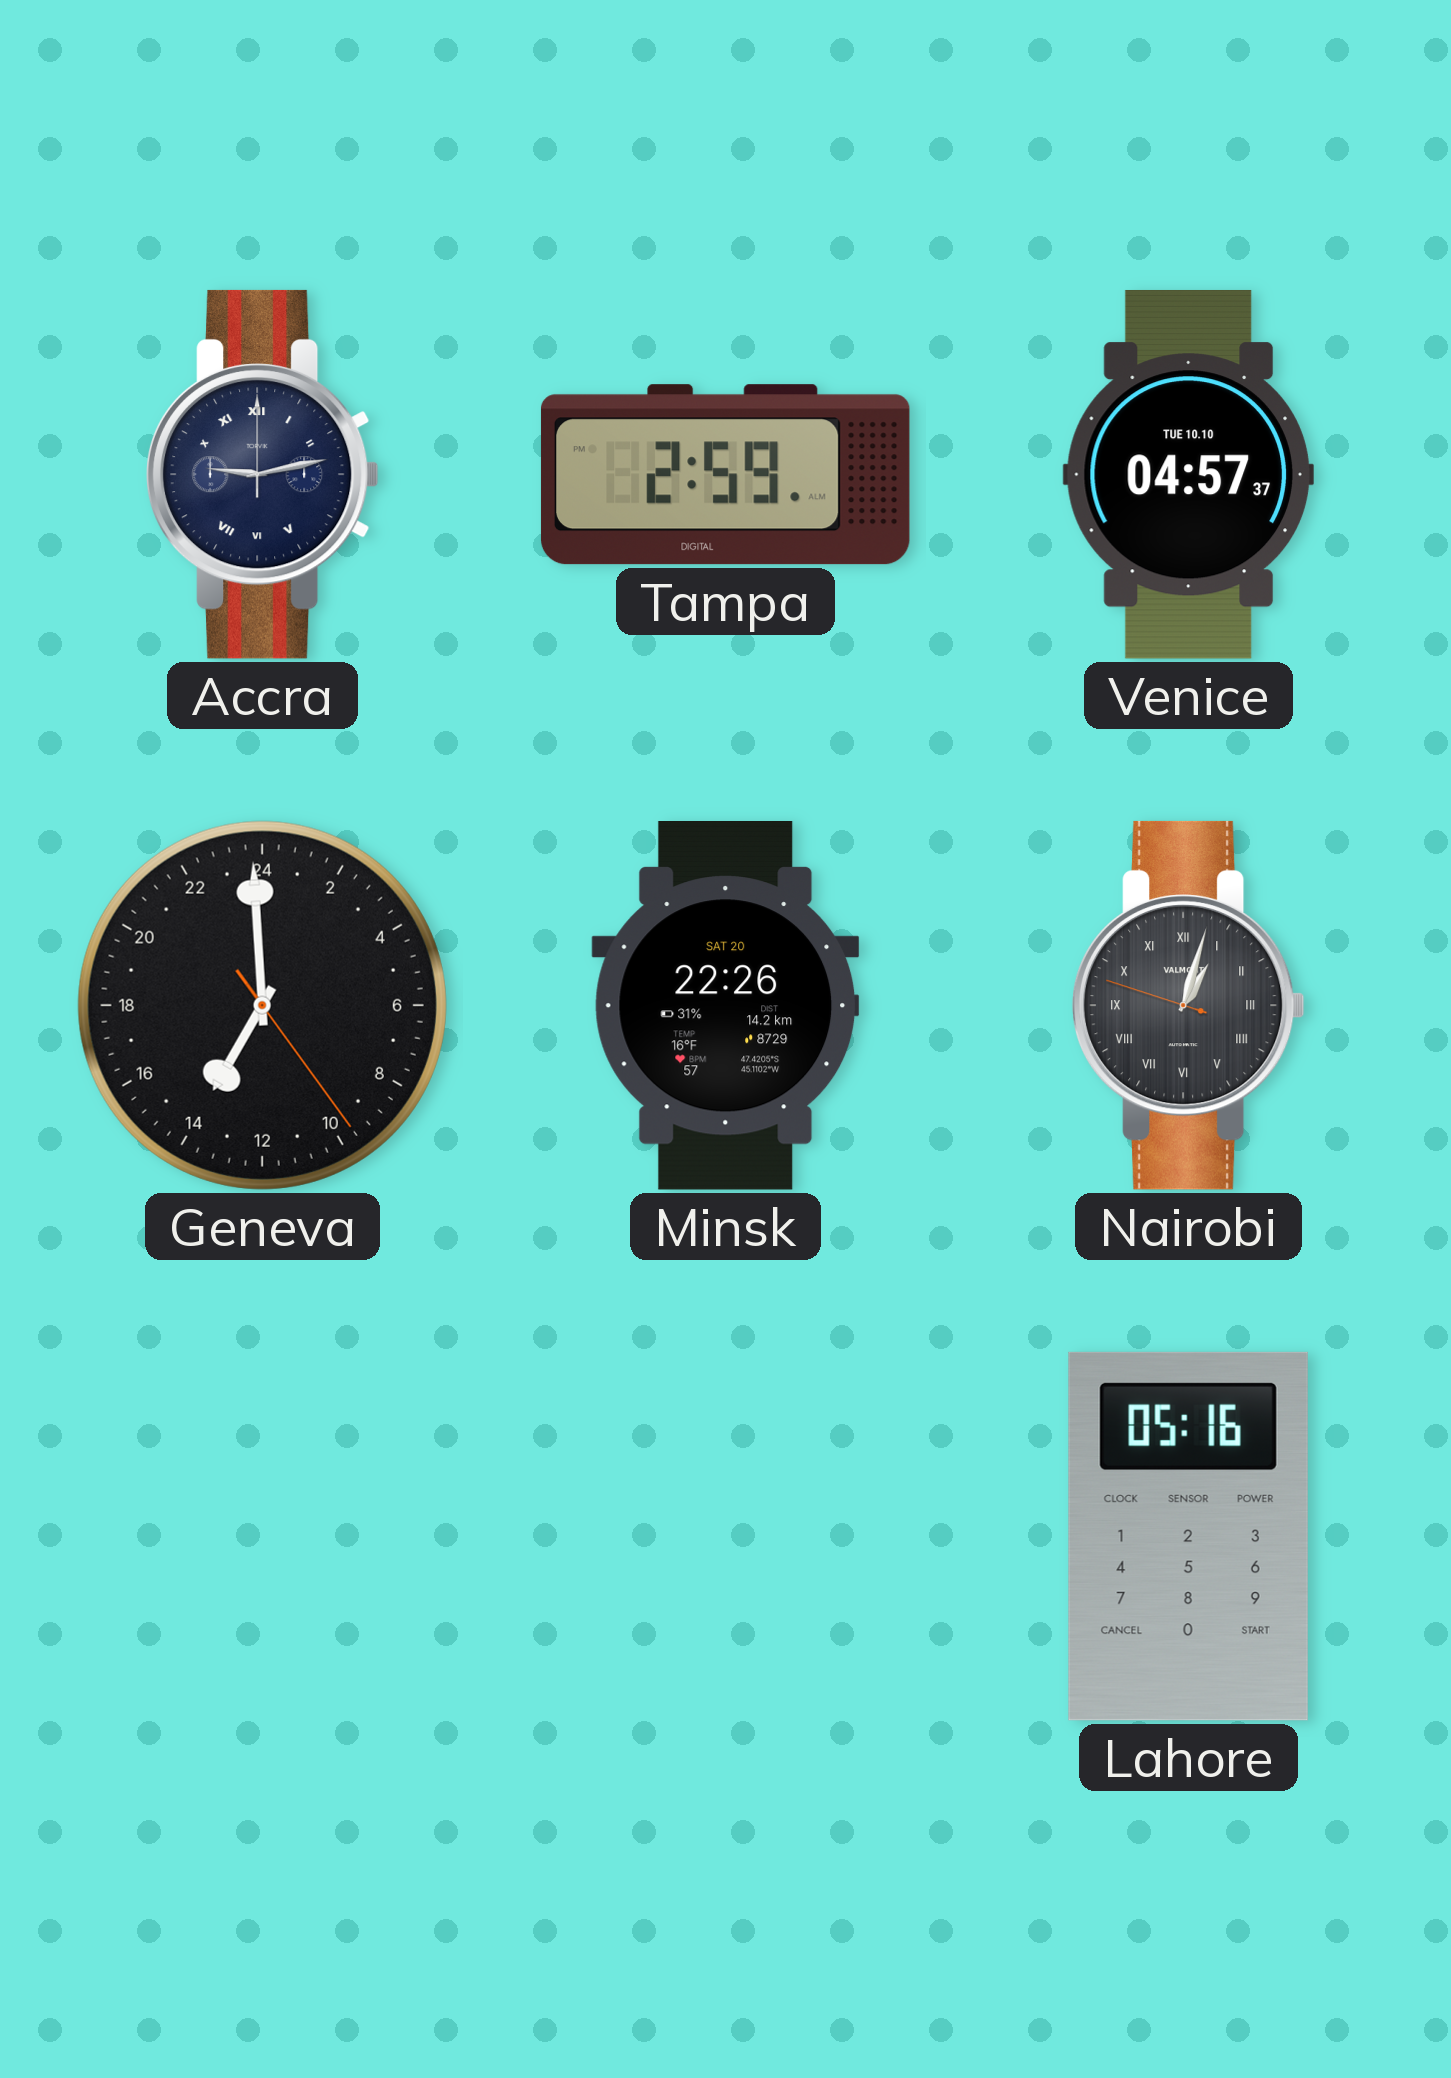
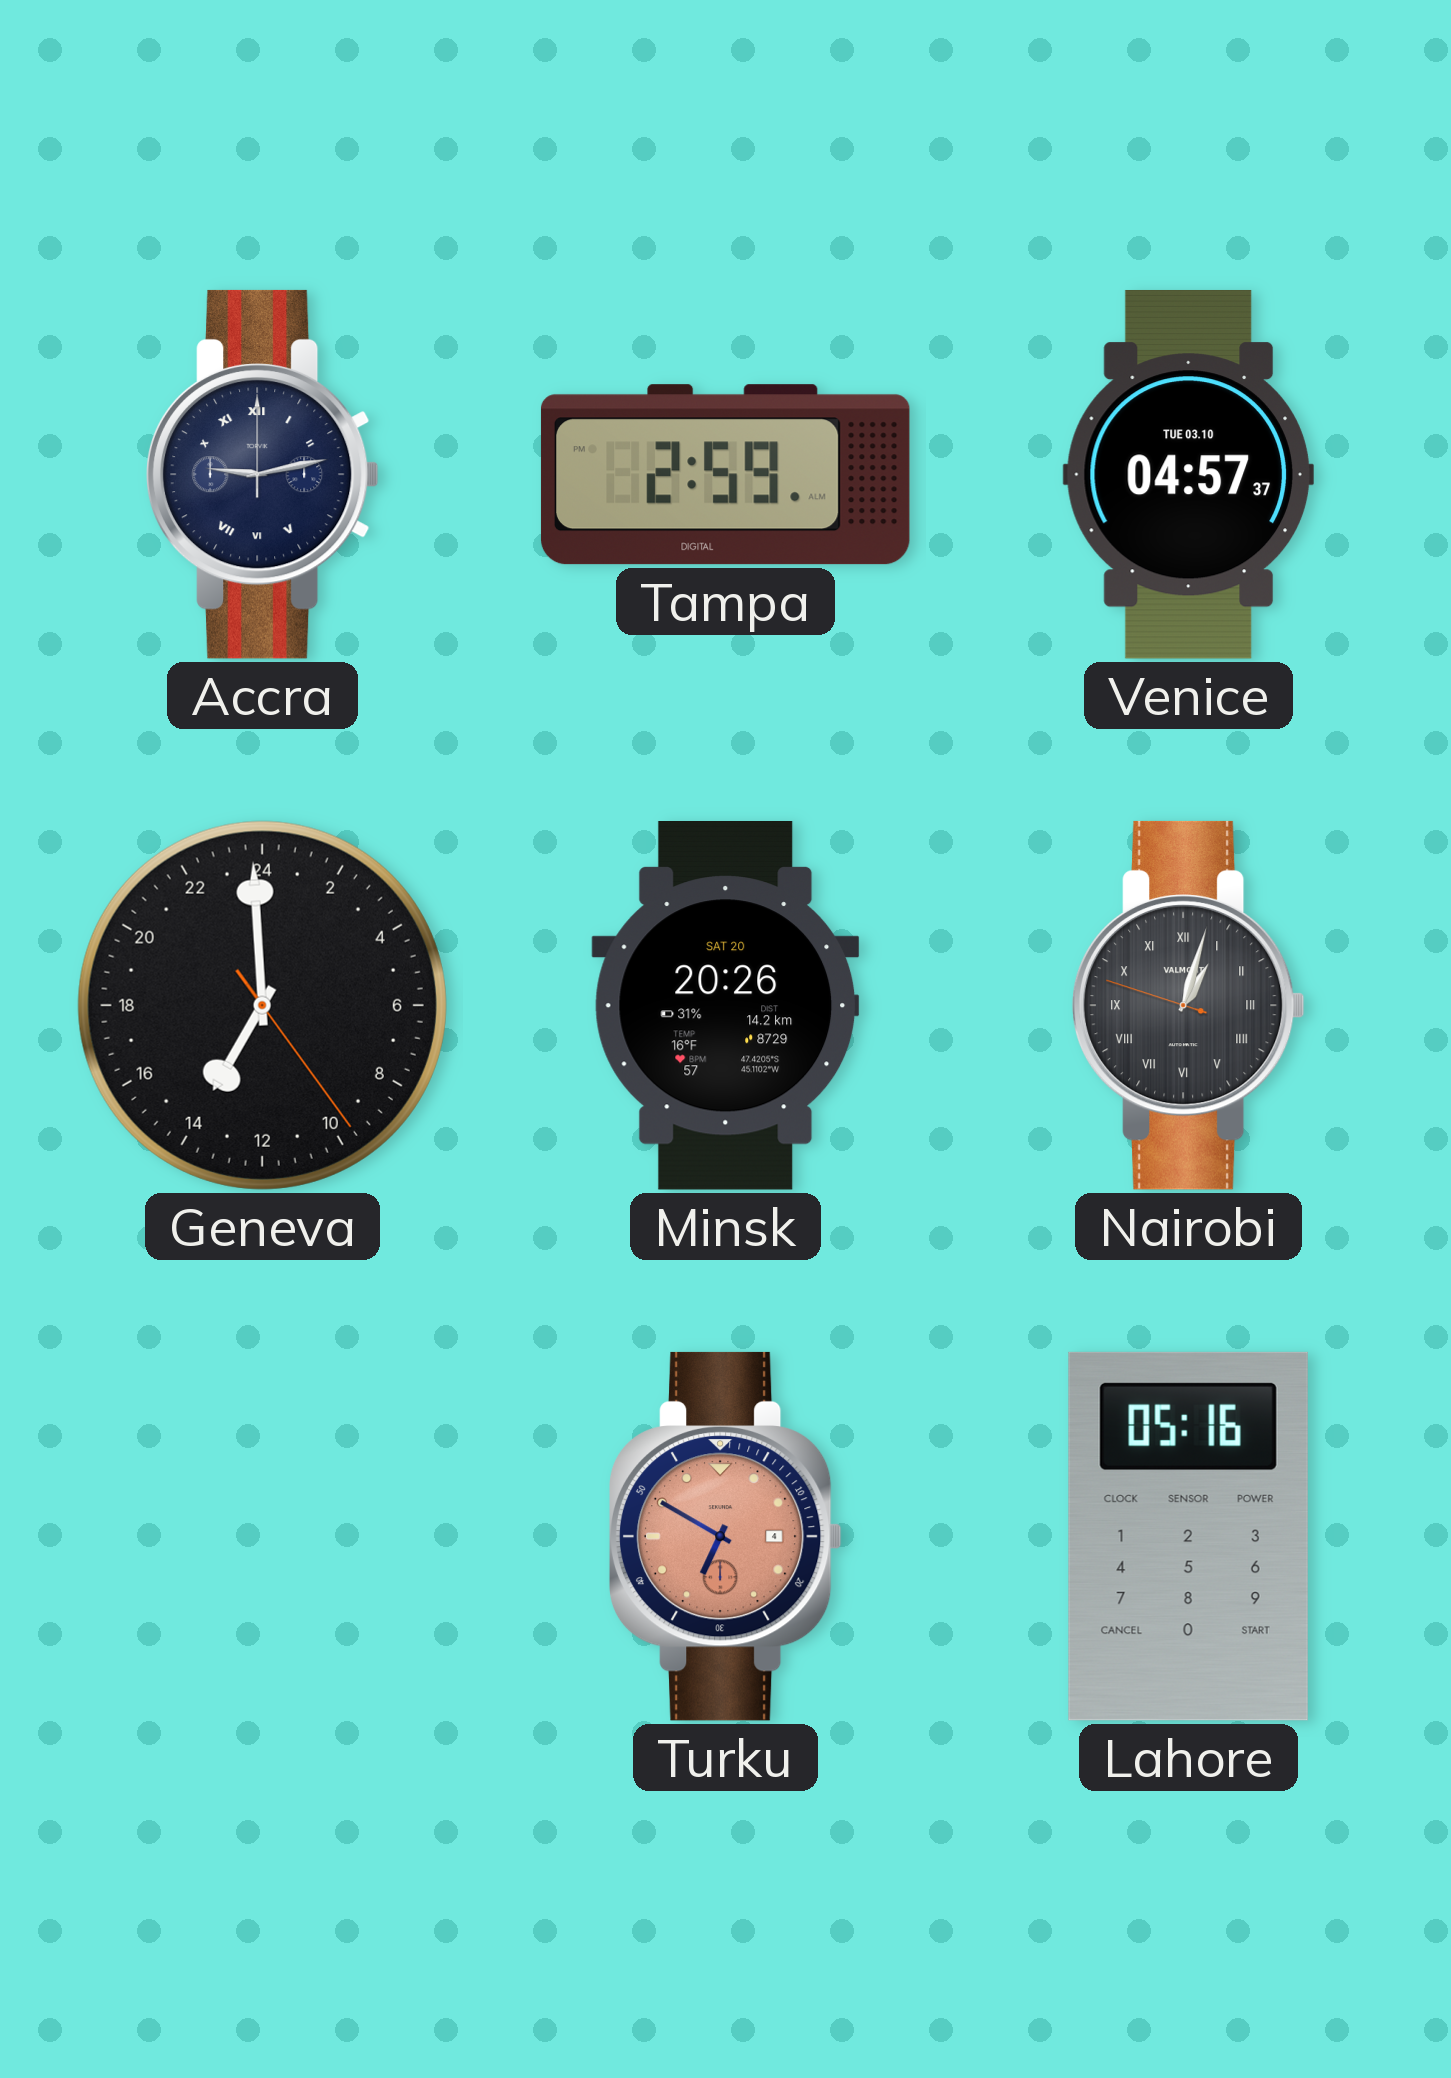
Venice date: TUE 10.10 -> TUE 03.10 (1188, 474)
Minsk: 22:26 -> 20:26 (726, 1005)
Turku: none -> 6:50 (725, 1536)
